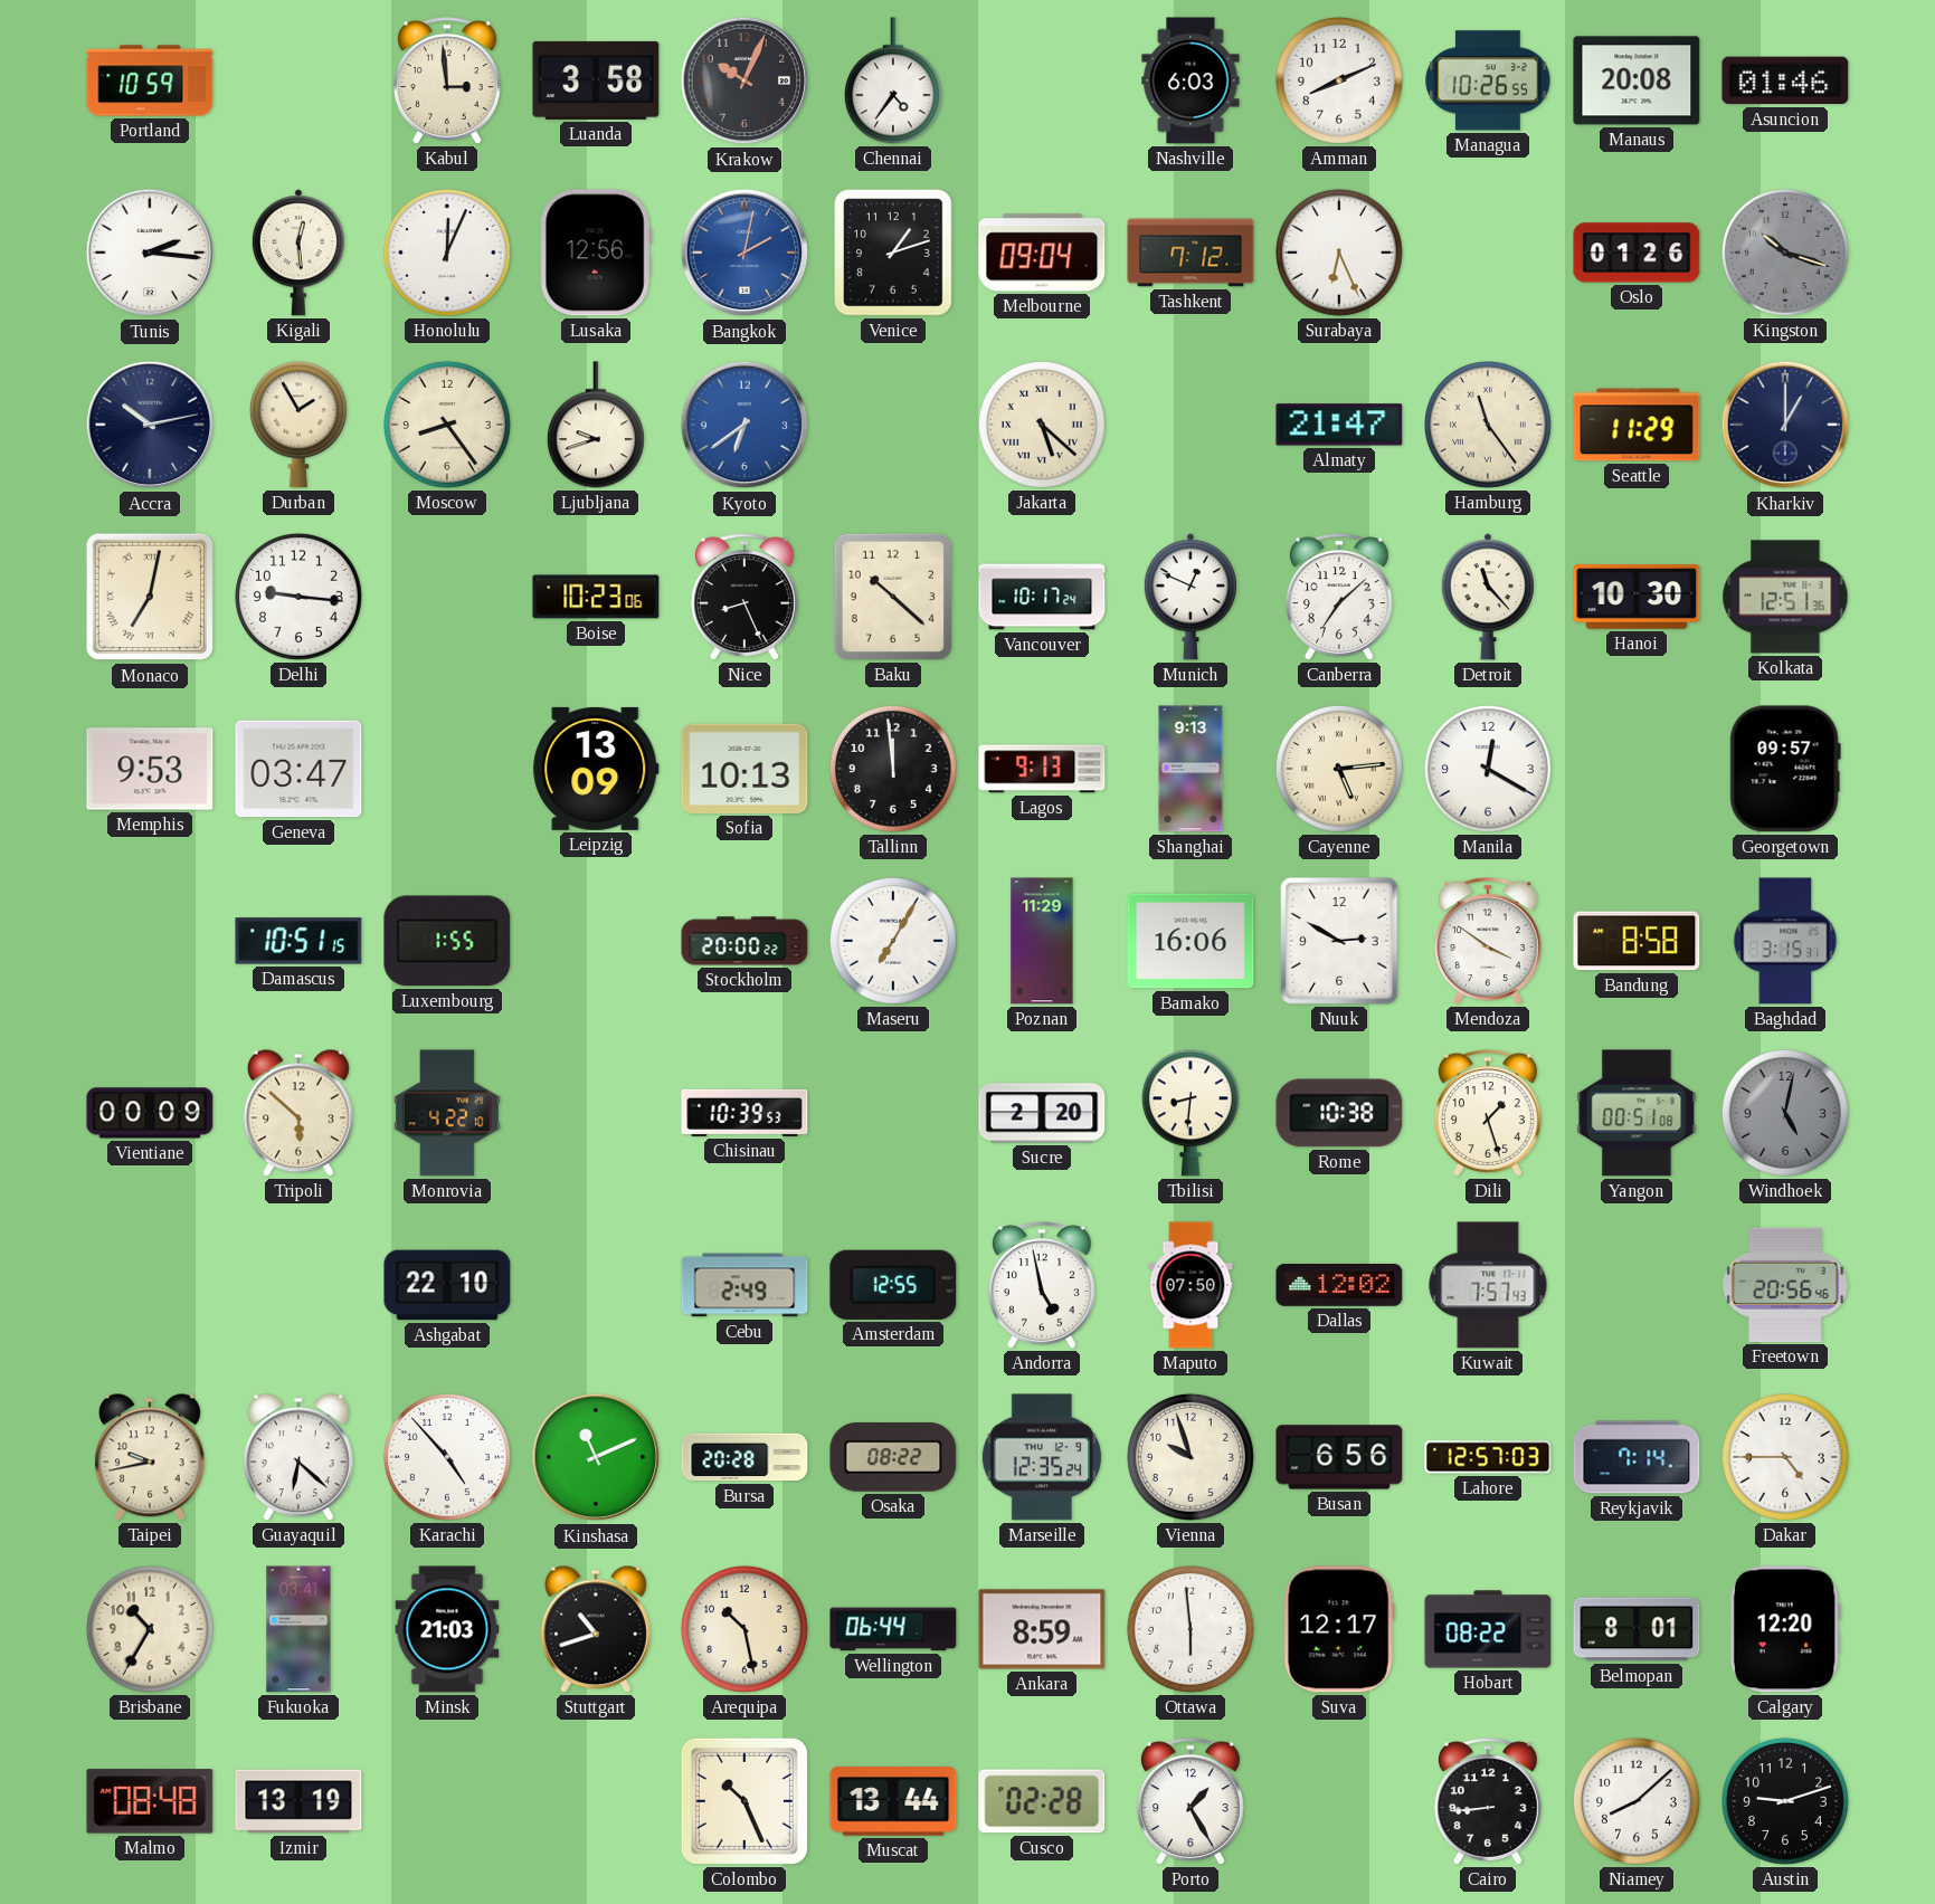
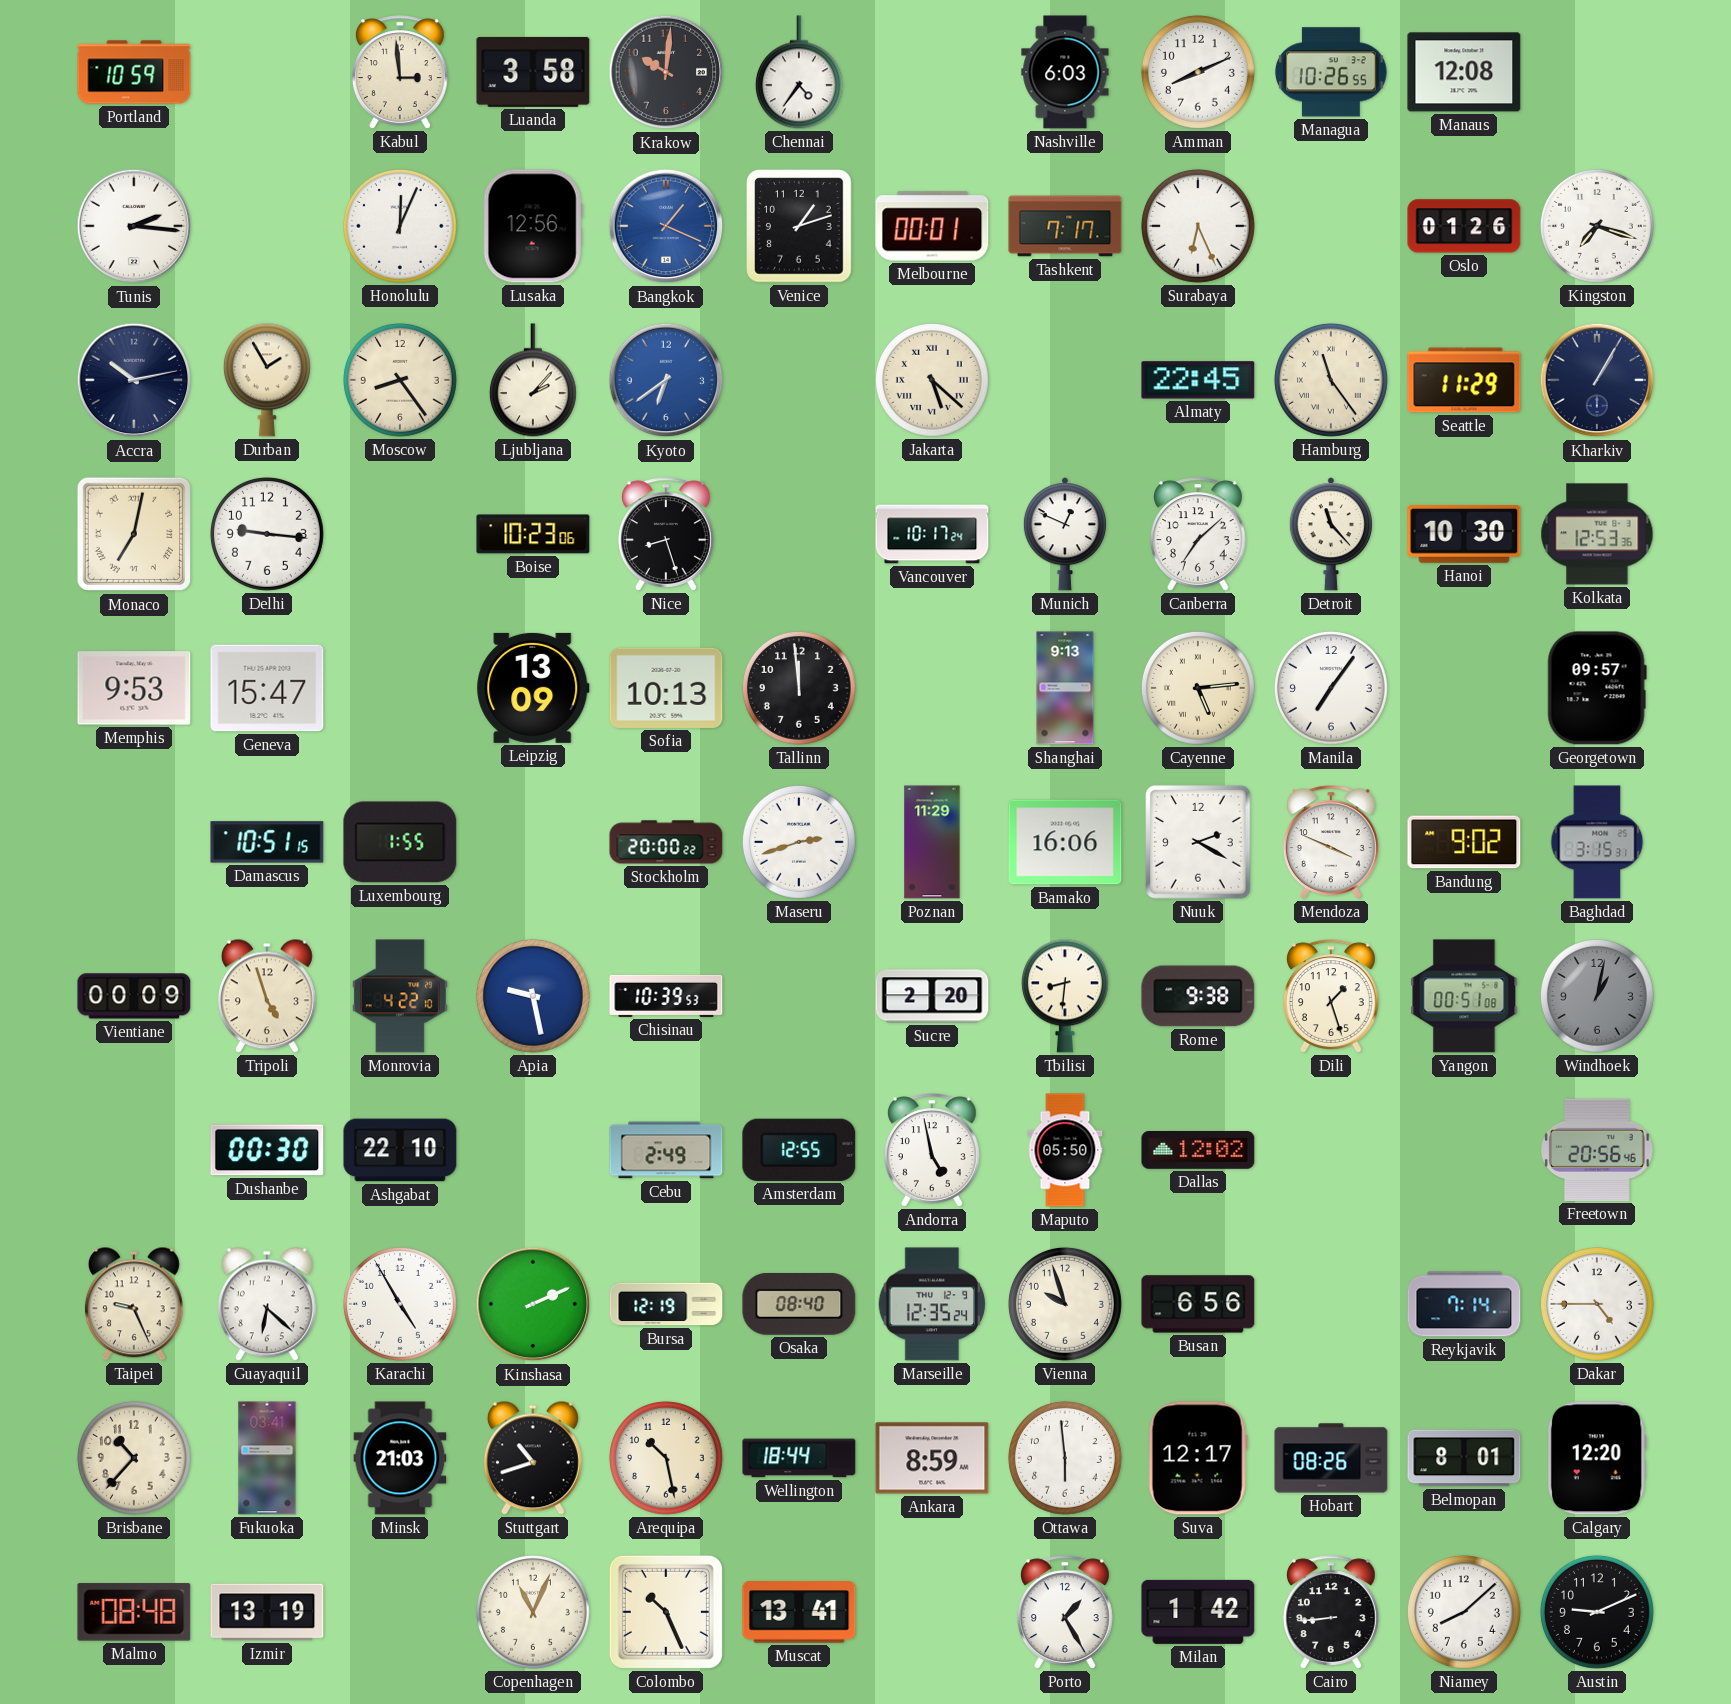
Krakow: 10:04 -> 10:01 (666, 72)
Manaus: 20:08 -> 12:08 (1464, 72)
Asuncion: 01:46 -> none (1785, 80)
Kigali: 12:29 -> none (298, 253)
Bangkok: 2:02 -> 1:19 (666, 226)
Melbourne: 09:04 -> 00:01 (932, 226)
Tashkent: 7:12 -> 7:17 (1065, 226)
Kingston: 10:18 -> 7:18 (1597, 226)
Kingston dial: grey -> white (1597, 226)
Ljubljana: 9:42 -> 2:07 (533, 380)
Almaty: 21:47 -> 22:45 (1198, 380)
Kharkiv: 1:00 -> 1:05 (1597, 380)
Nice: 8:26 -> 8:27 (666, 534)
Baku: 10:22 -> none (893, 597)
Kolkata: 12:51 -> 12:53 (1597, 534)
Geneva: 03:47 -> 15:47 (267, 688)
Lagos: 9:13 -> none (1042, 769)
Manila: 12:20 -> 7:06 (1331, 688)
Maseru: 7:05 -> 2:42 (799, 842)
Nuuk: 2:50 -> 2:20 (1198, 842)
Mendoza: 3:51 -> 3:49 (1331, 842)
Bandung: 8:58 -> 9:02 (1464, 842)
Tripoli: 5:52 -> 4:57 (267, 996)
Apia: none -> 9:28 (533, 996)
Rome: 10:38 -> 9:38 (1198, 996)
Windhoek: 5:02 -> 1:02 (1597, 996)
Dushanbe: none -> 00:30 (267, 1150)
Maputo: 07:50 -> 05:50 (1065, 1150)
Kuwait: 7:57 -> none (1488, 1285)
Taipei: 9:43 -> 9:26 (134, 1304)
Karachi: 4:53 -> 4:55 (400, 1304)
Kinshasa: 11:11 -> 2:11 (533, 1304)
Bursa: 20:28 -> 12:19 (666, 1304)
Osaka: 08:22 -> 08:40 (799, 1304)
Lahore: 12:57 -> none (1488, 1457)
Brisbane: 10:35 -> 10:37 (134, 1458)
Wellington: 06:44 -> 18:44 (799, 1458)
Hobart: 08:22 -> 08:26 (1331, 1458)
Copenhagen: none -> 11:04 (533, 1612)
Muscat: 13:44 -> 13:41 (799, 1612)
Cusco: 02:28 -> none (1042, 1801)
Milan: none -> 1:42 (1198, 1612)
Austin: 9:12 -> 9:11 (1597, 1612)
